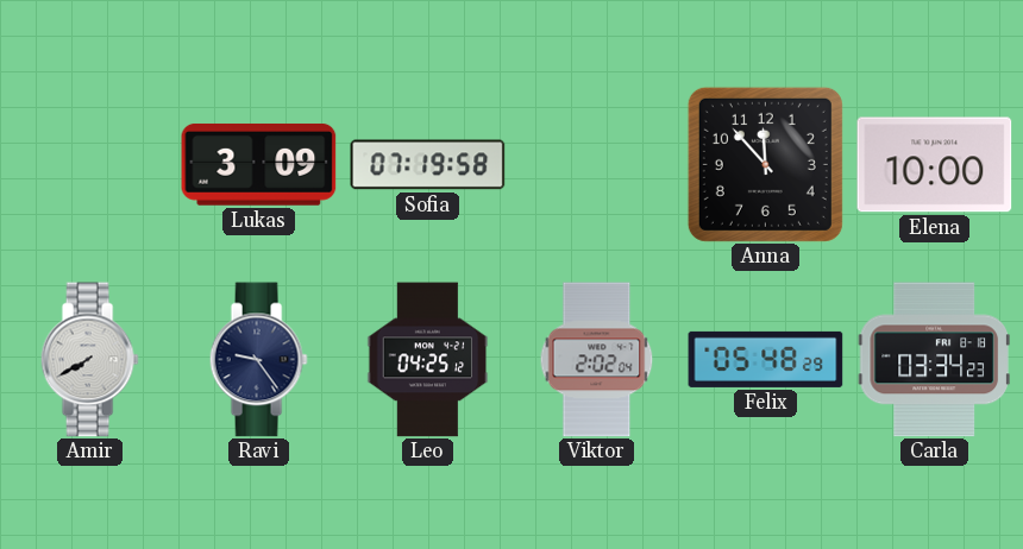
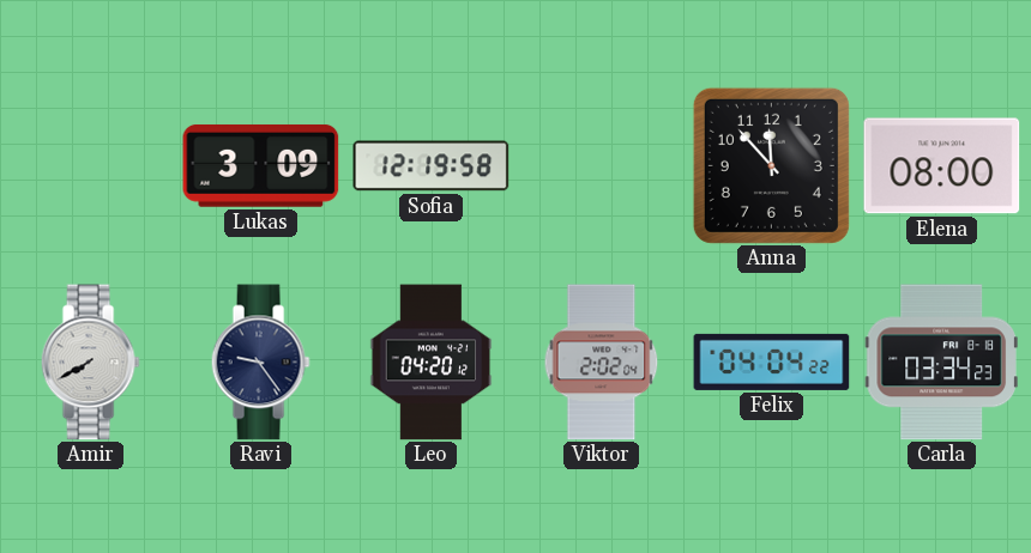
Sofia: 07:19 -> 12:19 (432, 166)
Elena: 10:00 -> 08:00 (942, 166)
Leo: 04:25 -> 04:20 (432, 363)
Felix: 05:48 -> 04:04 (772, 361)
